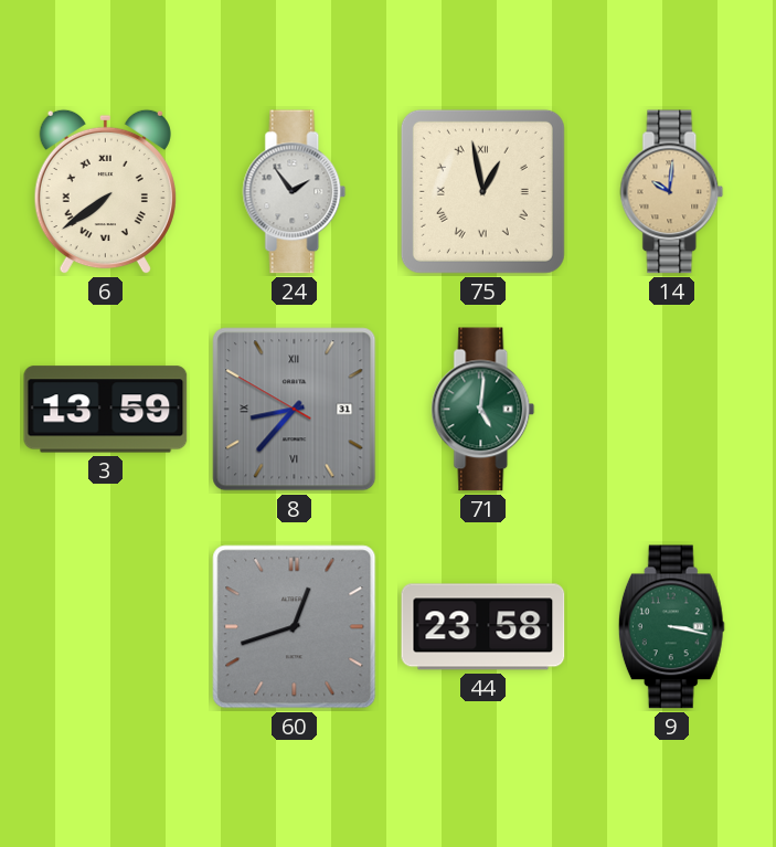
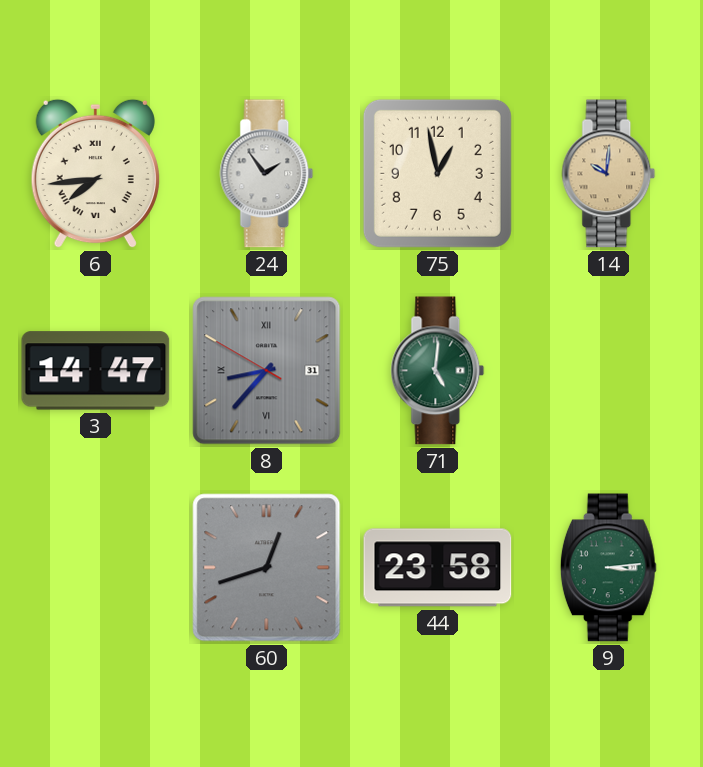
6: 7:39 -> 7:44 (95, 174)
75 numerals: Roman -> Arabic (437, 173)
3: 13:59 -> 14:47 (96, 371)
9: 3:17 -> 3:14 (608, 568)
